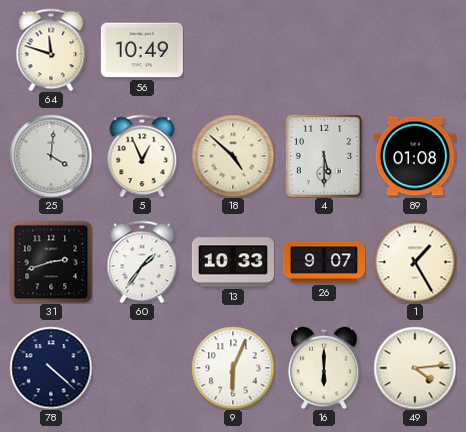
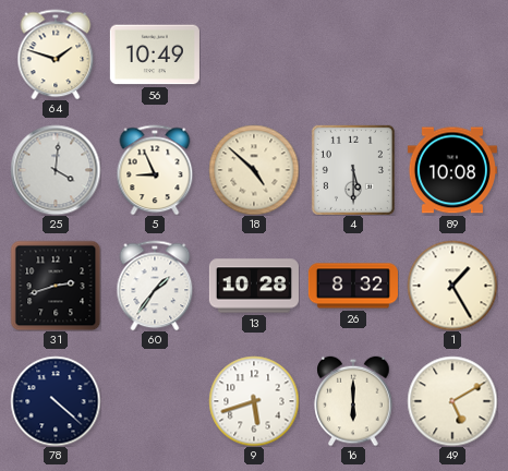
64: 11:48 -> 1:48 (56, 55)
5: 12:56 -> 8:56 (155, 170)
89: 01:08 -> 10:08 (452, 170)
13: 10:33 -> 10:28 (254, 286)
26: 9:07 -> 8:32 (353, 286)
9: 6:04 -> 5:42 (254, 401)
49: 4:14 -> 5:10 (452, 401)
